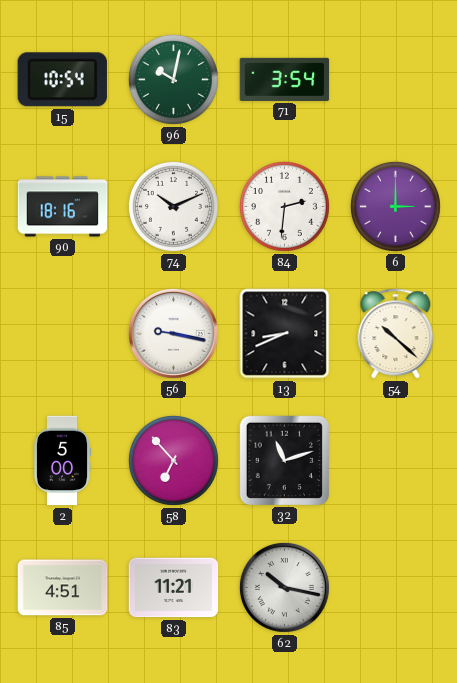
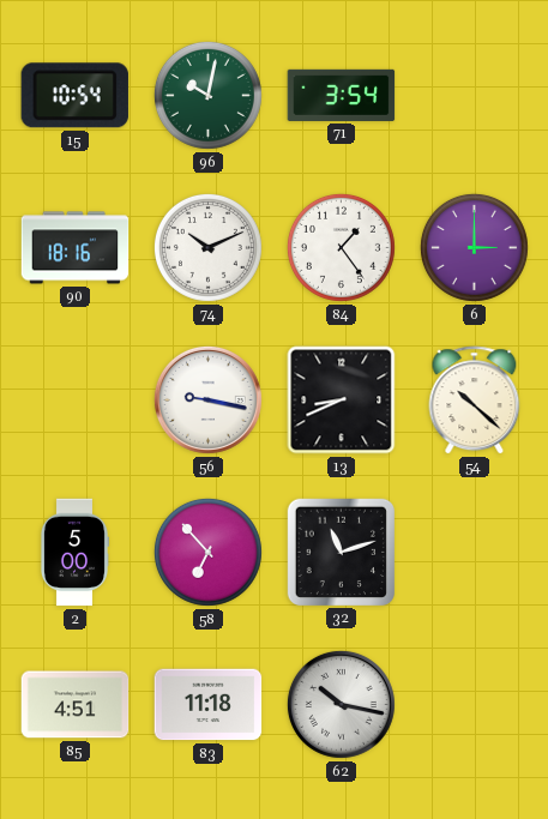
84: 2:31 -> 1:24 (341, 247)
83: 11:21 -> 11:18 (209, 705)
